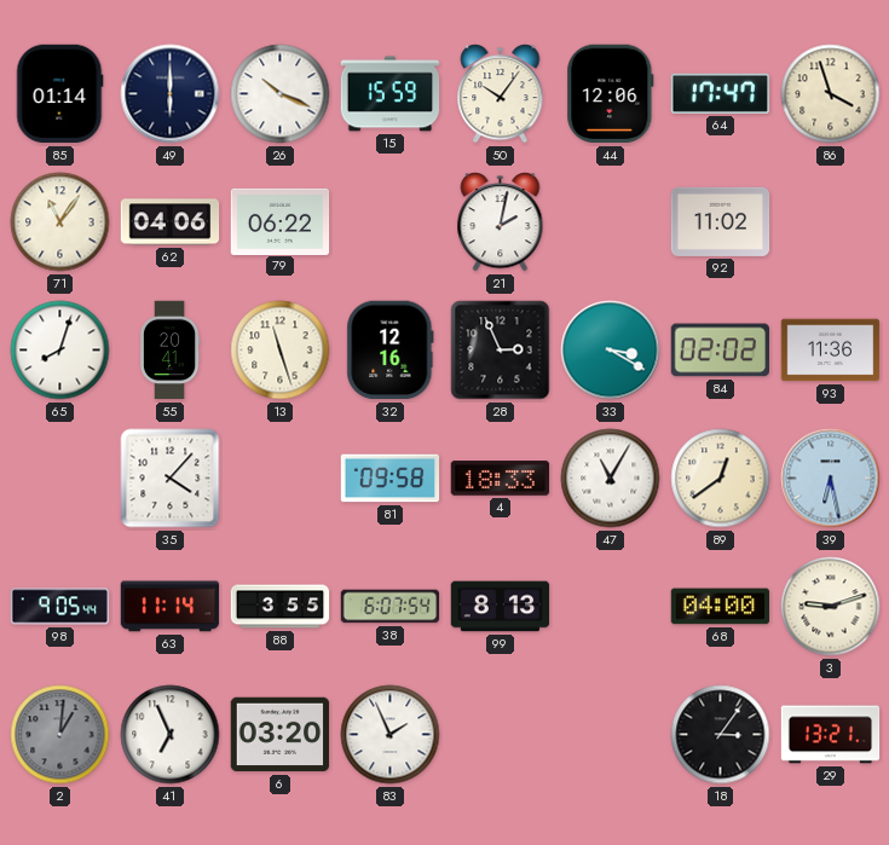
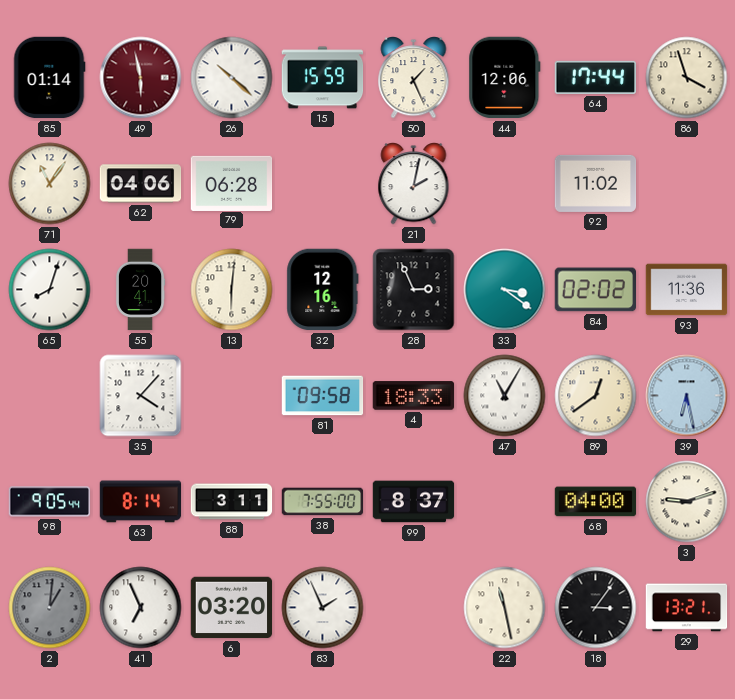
49: 6:00 -> 5:58 (141, 78)
49 dial: navy -> burgundy (141, 78)
26: 10:19 -> 10:22 (232, 78)
50: 10:06 -> 1:26 (414, 78)
64: 17:47 -> 17:44 (595, 77)
79: 06:22 -> 06:28 (232, 183)
13: 11:27 -> 6:01 (232, 290)
33: 3:20 -> 3:21 (505, 290)
63: 11:14 -> 8:14 (141, 502)
88: 3:55 -> 3:11 (232, 502)
38: 6:07 -> 7:55 (323, 502)
99: 8:13 -> 8:37 (414, 502)
22: none -> 11:28 (505, 608)
